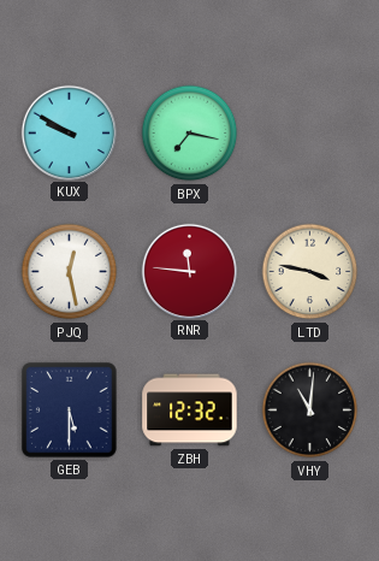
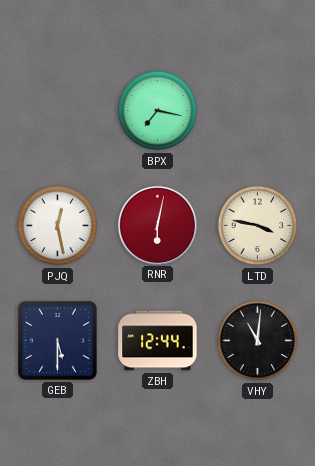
KUX: 9:50 -> none (69, 132)
RNR: 11:46 -> 6:02 (157, 225)
ZBH: 12:32 -> 12:44 (158, 341)
